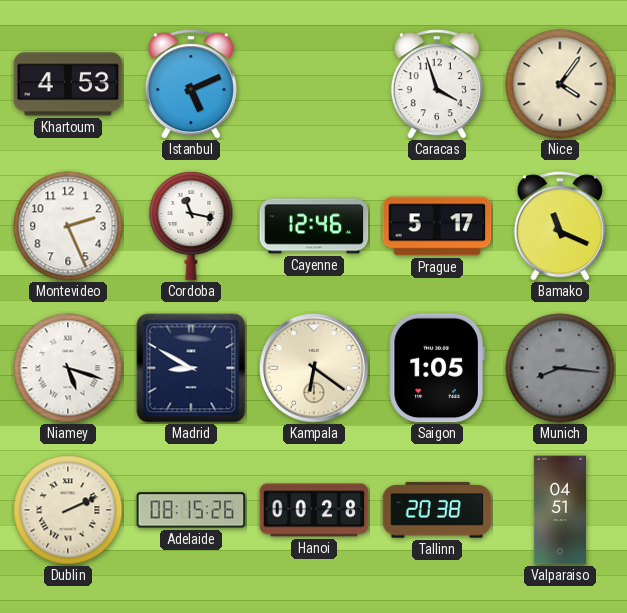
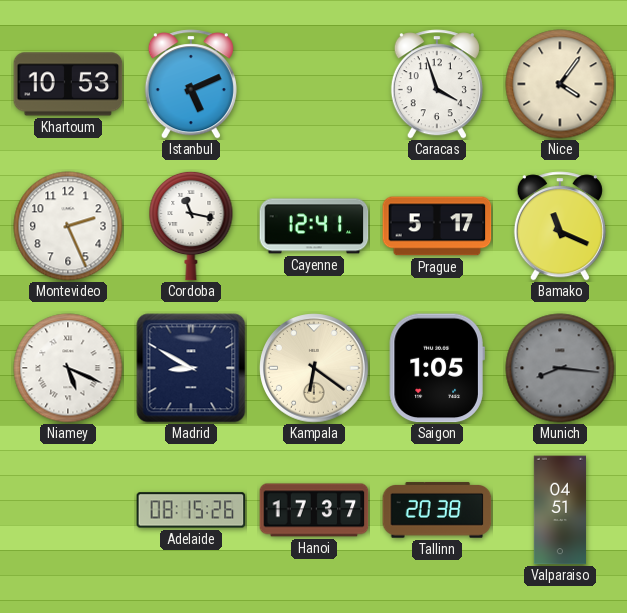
Khartoum: 4:53 -> 10:53 (68, 84)
Cayenne: 12:46 -> 12:41 (314, 226)
Niamey: 5:18 -> 5:19 (68, 368)
Dublin: 2:11 -> none (68, 510)
Hanoi: 00:28 -> 17:37 (314, 510)
